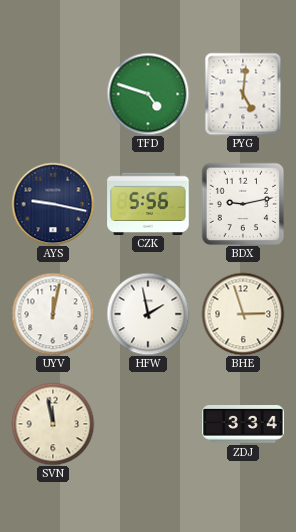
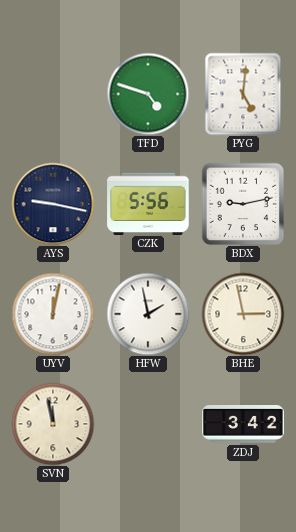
BHE: 2:57 -> 2:58 (243, 314)
ZDJ: 3:34 -> 3:42 (243, 425)
